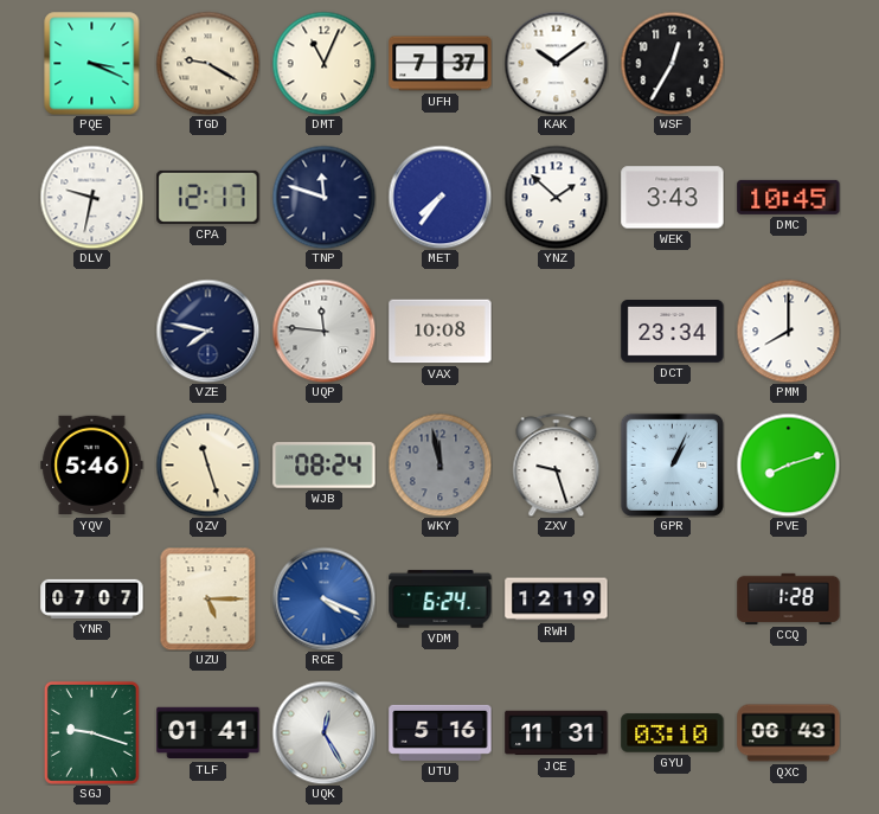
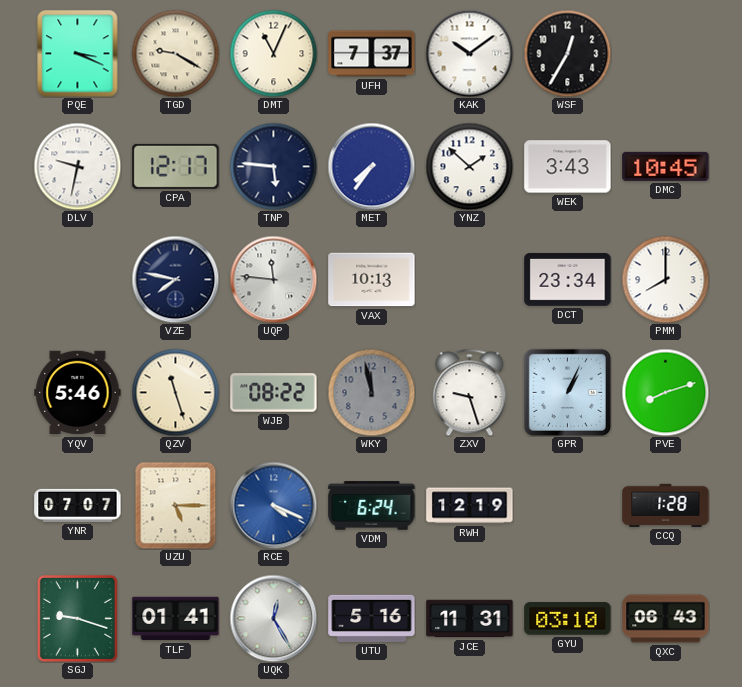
TNP: 11:48 -> 5:46 (273, 166)
VAX: 10:08 -> 10:13 (372, 280)
WJB: 08:24 -> 08:22 (274, 393)
